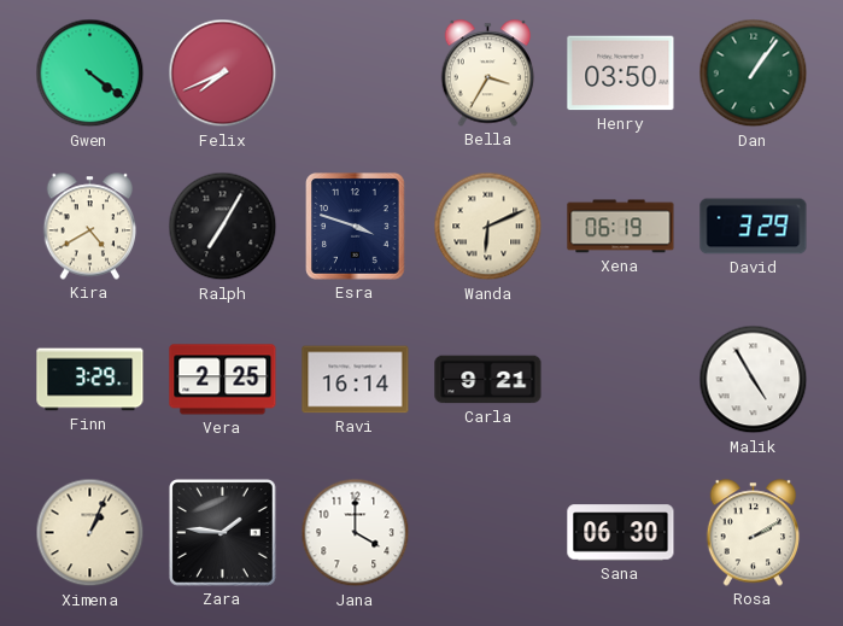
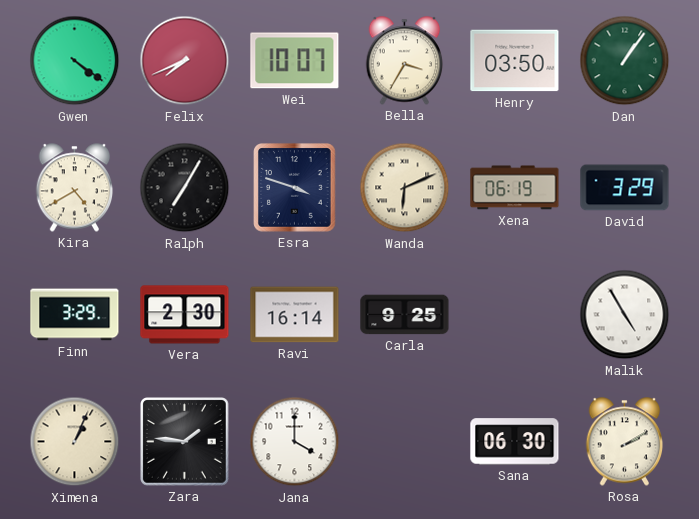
Wei: none -> 10:07 (295, 61)
Vera: 2:25 -> 2:30 (185, 315)
Carla: 9:21 -> 9:25 (405, 315)
